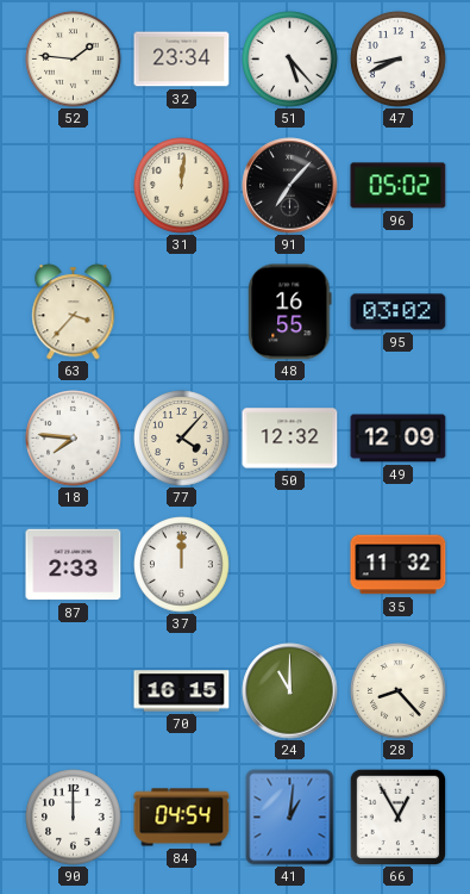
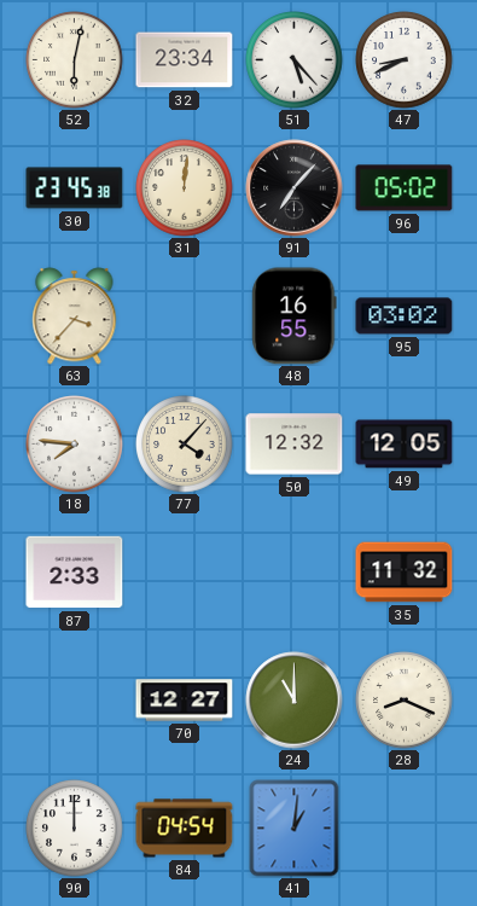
52: 1:46 -> 6:02 (75, 60)
30: none -> 23:45 (75, 188)
49: 12:09 -> 12:05 (405, 445)
37: 12:00 -> none (182, 565)
70: 16:15 -> 12:27 (185, 701)
28: 8:23 -> 8:19 (405, 701)
66: 12:55 -> none (397, 817)
